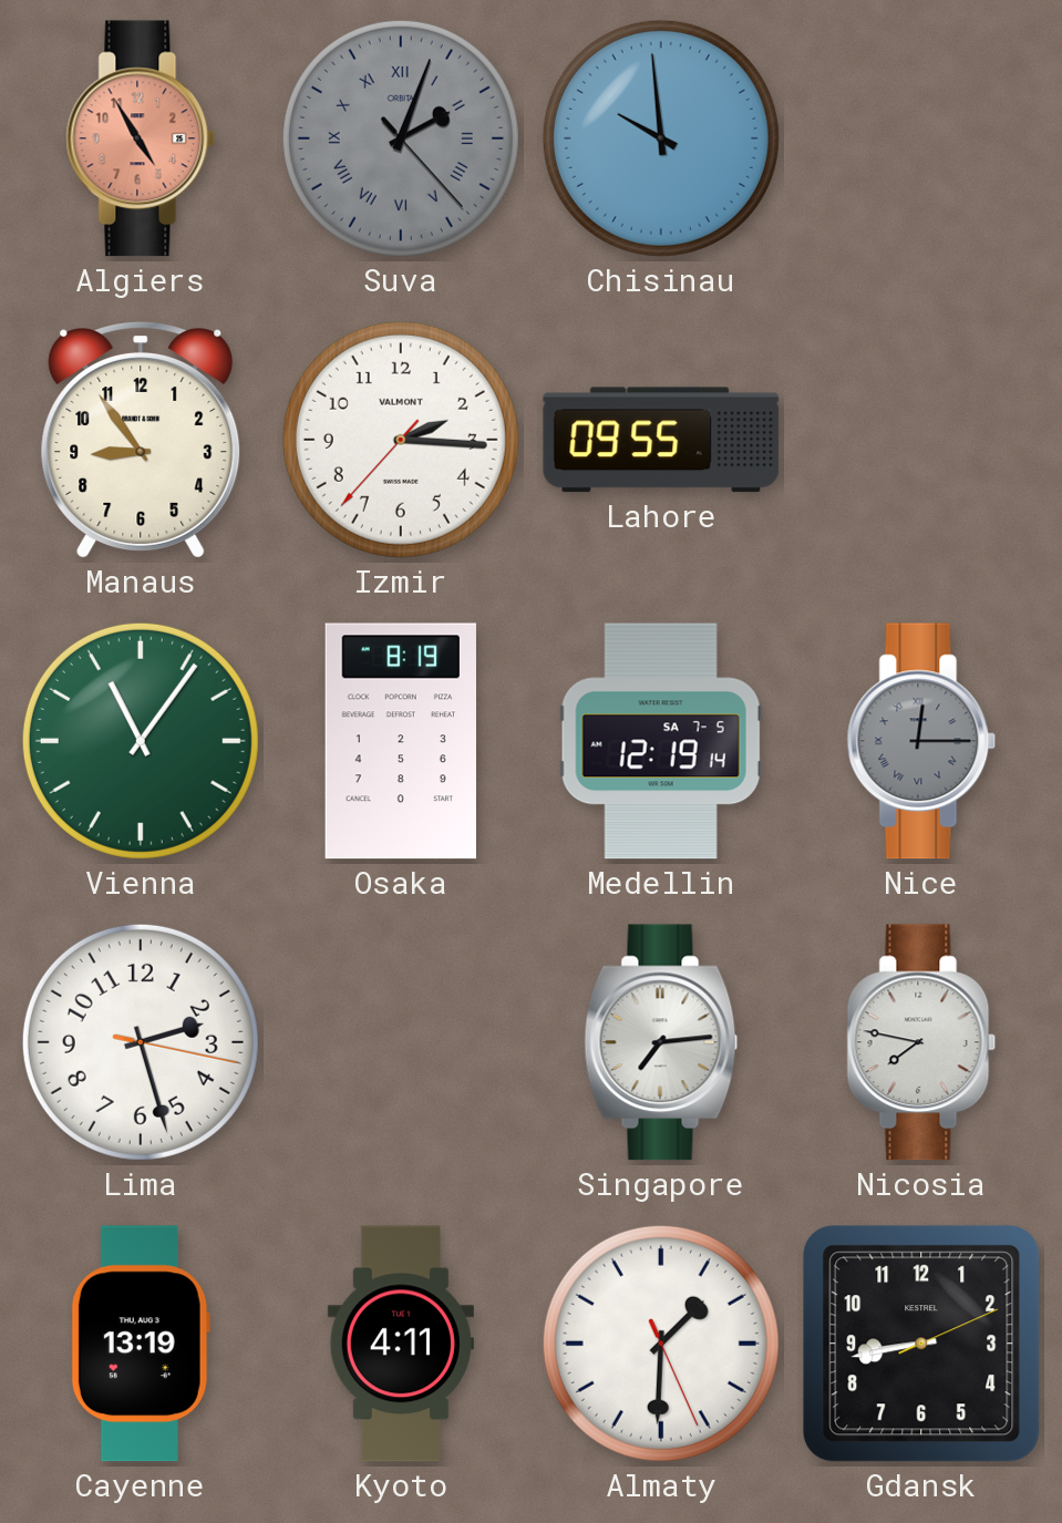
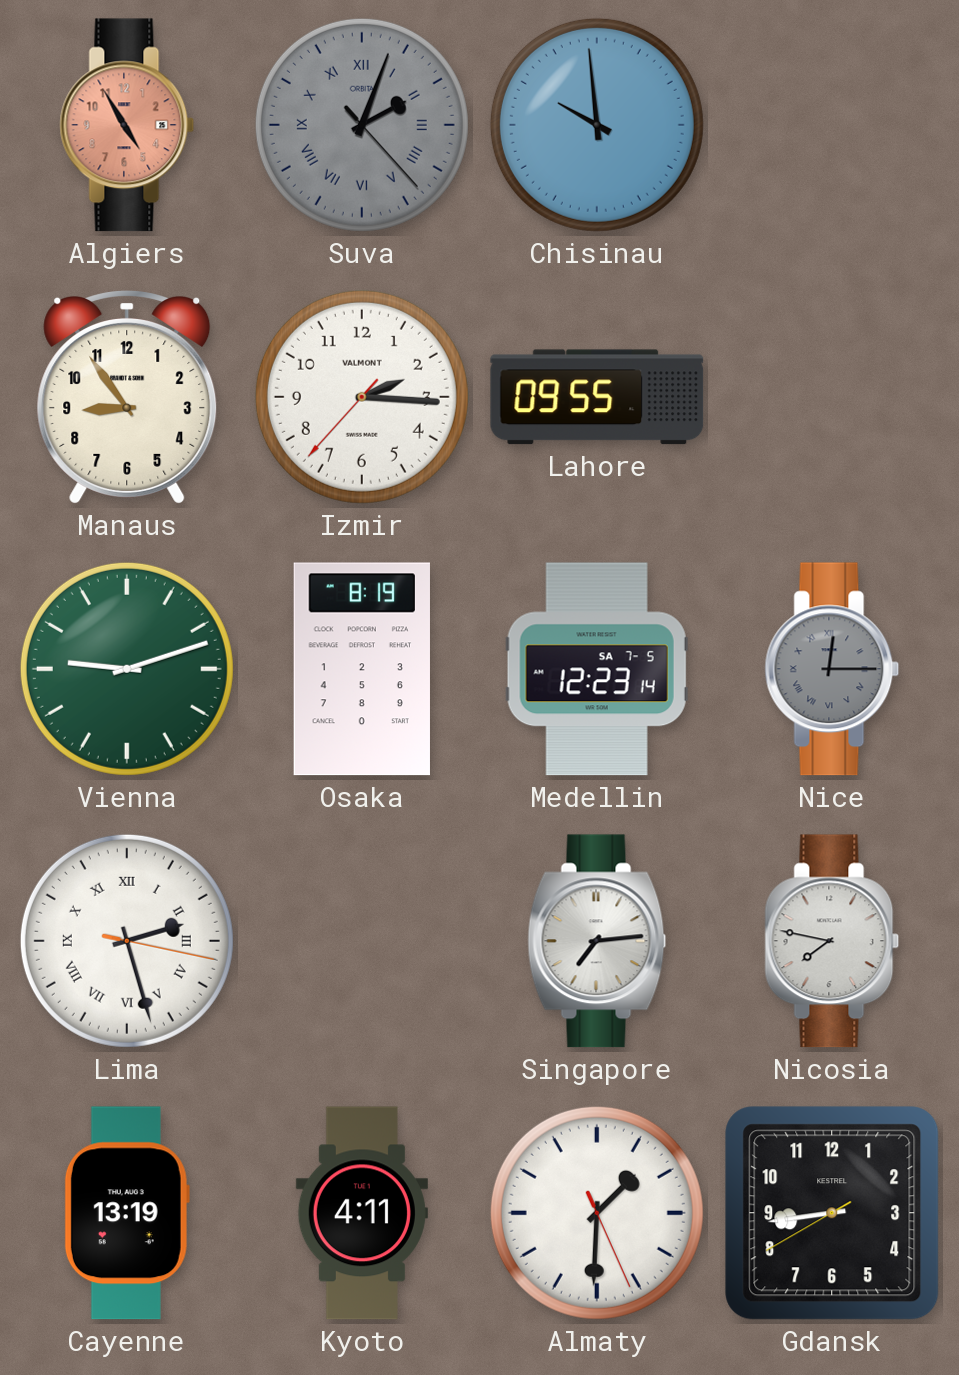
Vienna: 11:06 -> 9:12 (127, 669)
Medellin: 12:19 -> 12:23 (597, 669)
Lima numerals: Arabic -> Roman (127, 941)
Gdansk: 8:43:11 -> 8:43:40 (832, 1213)
